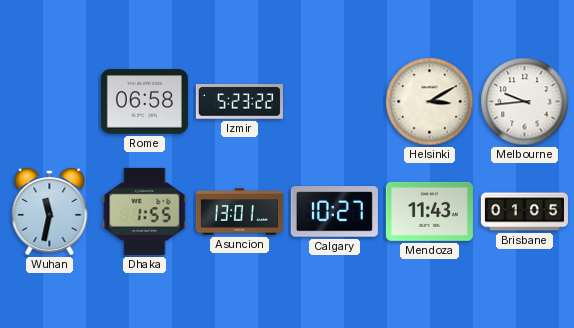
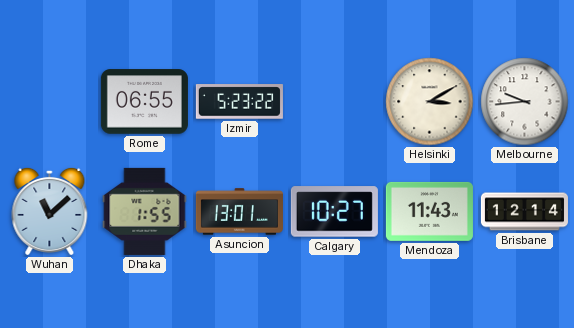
Rome: 06:58 -> 06:55 (144, 102)
Wuhan: 11:32 -> 11:08 (50, 211)
Brisbane: 01:05 -> 12:14 (524, 212)
